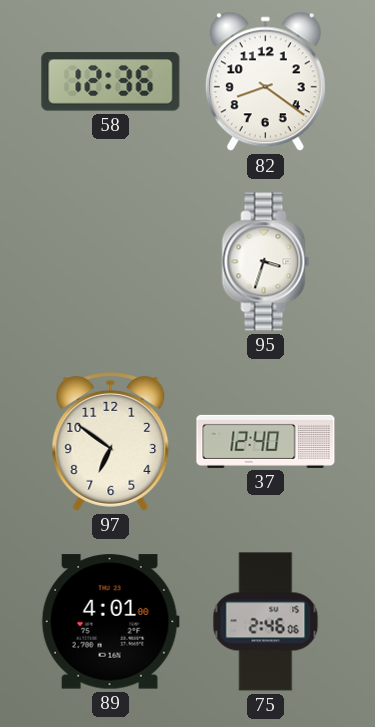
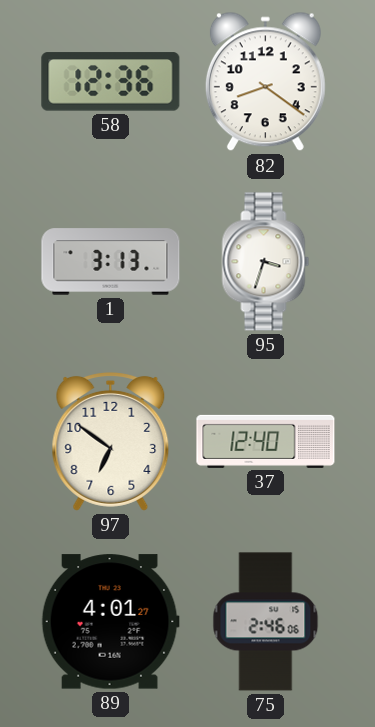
1: none -> 3:13 (111, 262)
89: 4:01:00 -> 4:01:27 (110, 622)
